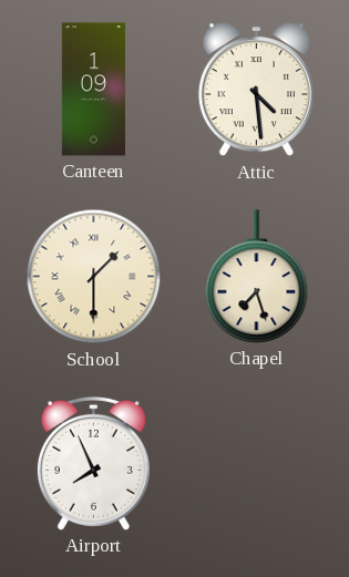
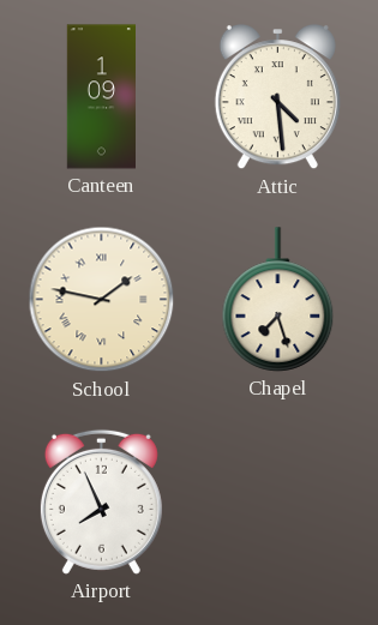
School: 1:30 -> 1:47 (102, 300)
